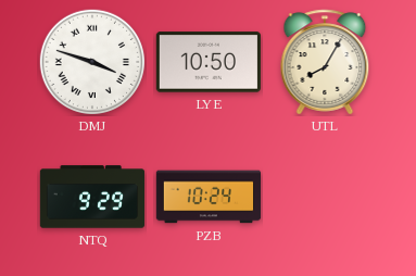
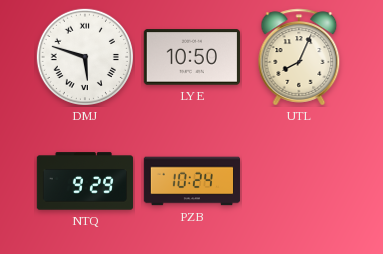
DMJ: 3:48 -> 5:48 (84, 56)
UTL: 8:05 -> 8:04 (299, 57)
